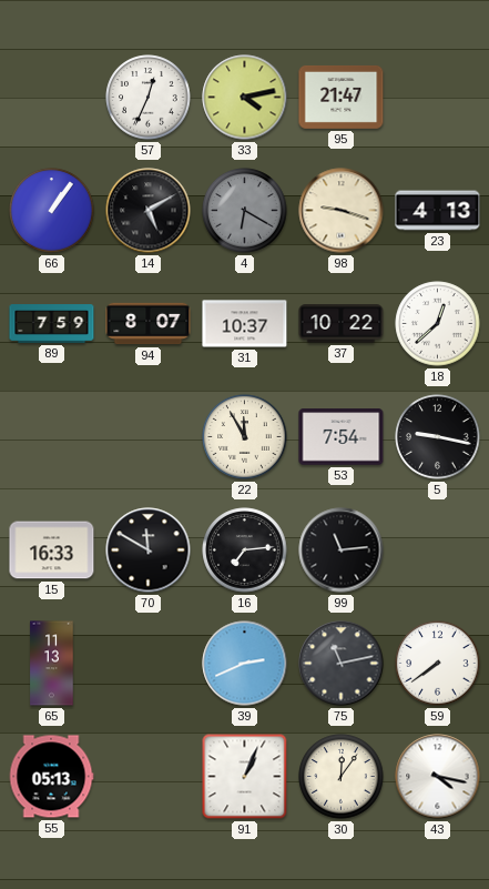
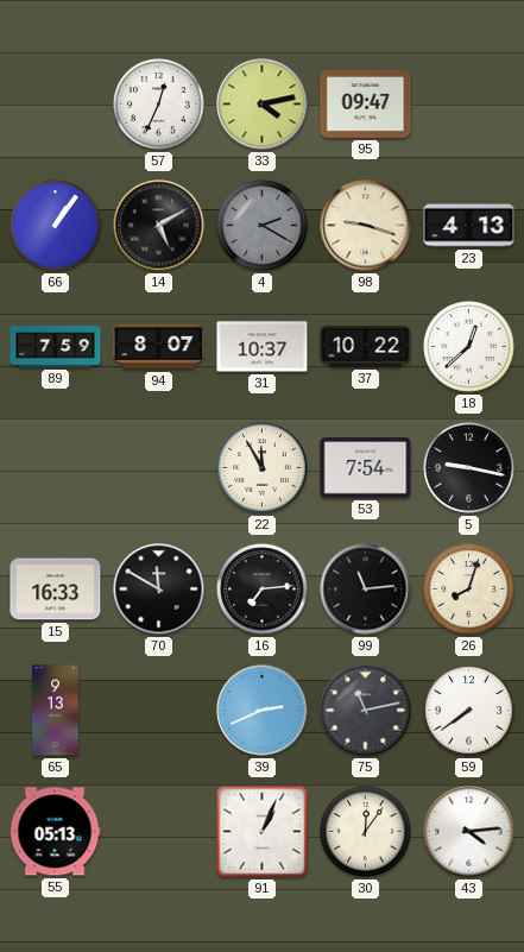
95: 21:47 -> 09:47 (366, 103)
4: 6:20 -> 2:20 (263, 226)
26: none -> 8:03 (469, 590)
65: 11:13 -> 9:13 (56, 711)
43: 4:17 -> 4:14 (469, 832)
